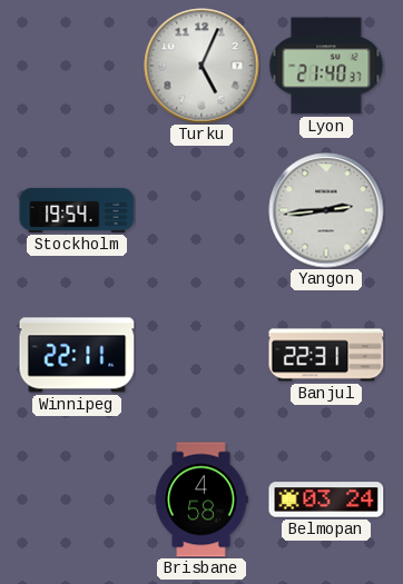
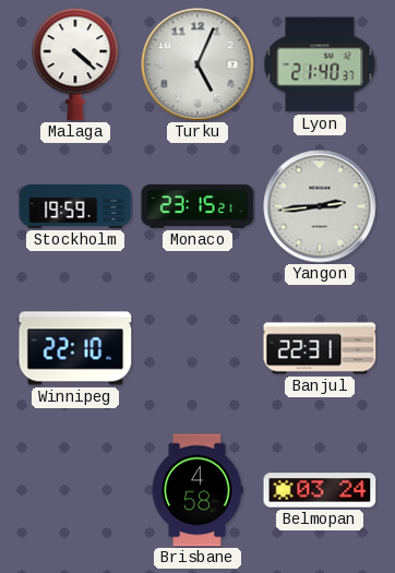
Malaga: none -> 4:22 (75, 64)
Stockholm: 19:54 -> 19:59 (75, 206)
Monaco: none -> 23:15 (197, 206)
Winnipeg: 22:11 -> 22:10 (75, 348)
